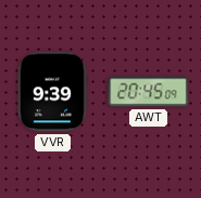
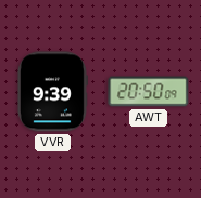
AWT: 20:45 -> 20:50 (149, 92)
